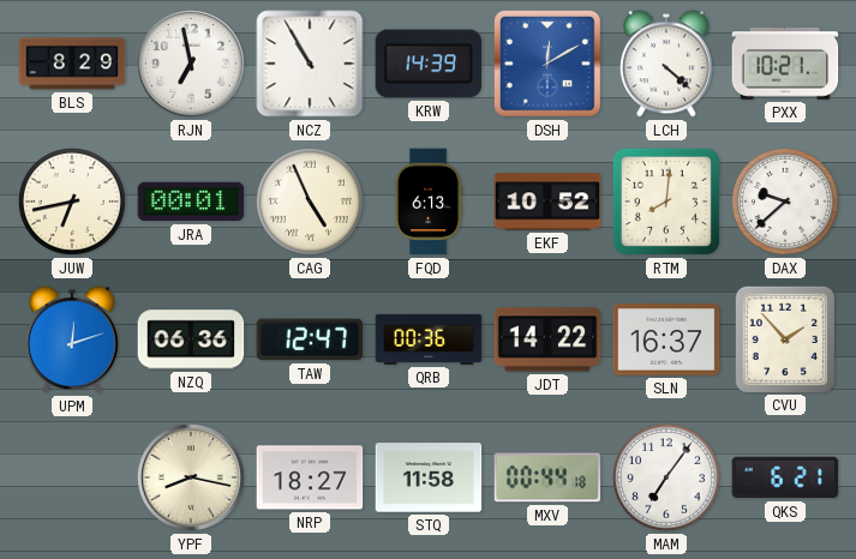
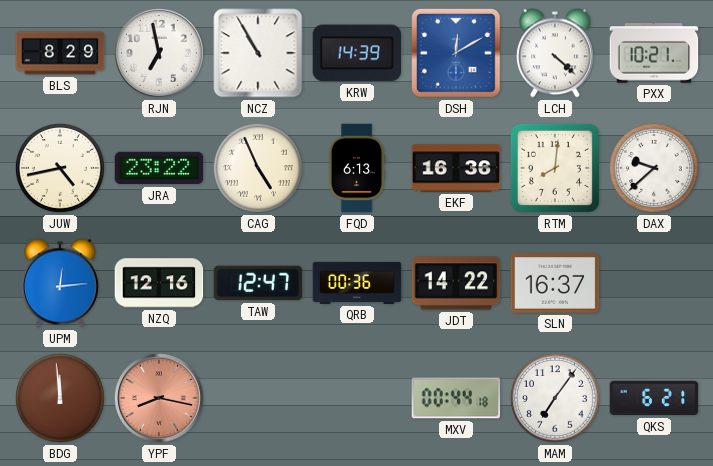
JUW: 6:43 -> 4:43 (60, 168)
JRA: 00:01 -> 23:22 (159, 168)
EKF: 10:52 -> 16:36 (456, 168)
UPM: 12:12 -> 12:14 (60, 283)
NZQ: 06:36 -> 12:16 (159, 283)
CVU: 1:53 -> none (784, 338)
BDG: none -> 11:59 (60, 398)
YPF dial: cream -> salmon (159, 398)
NRP: 18:27 -> none (310, 477)
STQ: 11:58 -> none (429, 477)
